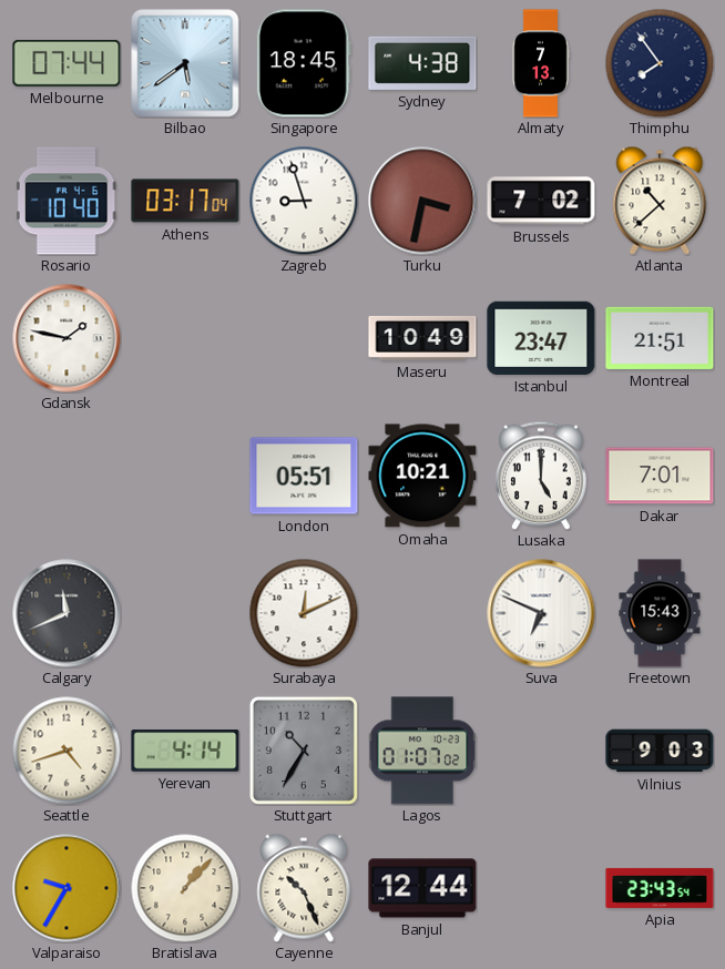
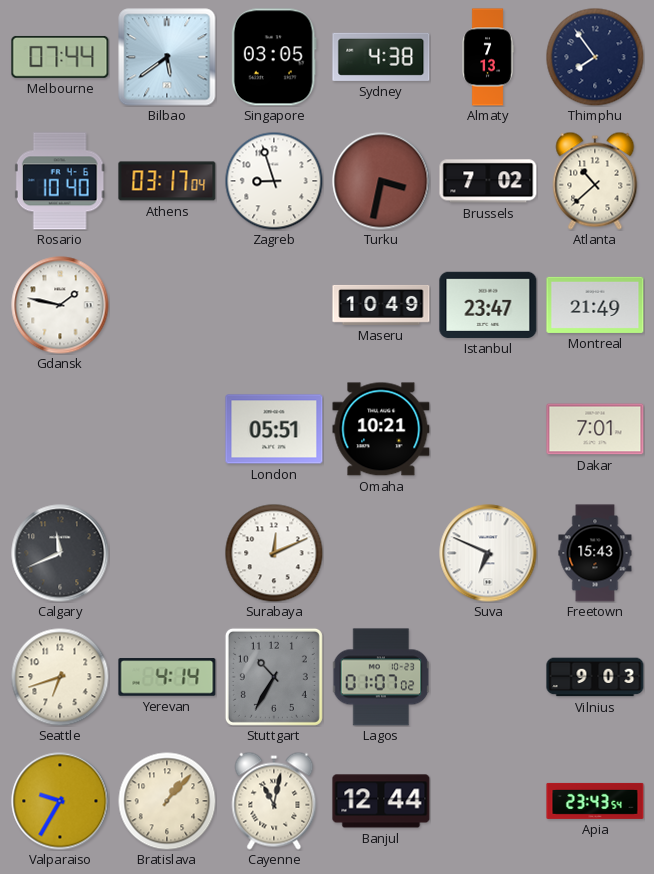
Singapore: 18:45 -> 03:05 (274, 57)
Montreal: 21:51 -> 21:49 (595, 305)
Lusaka: 5:00 -> none (541, 476)
Seattle: 4:42 -> 6:42 (60, 677)
Cayenne: 10:26 -> 11:02 (274, 801)
